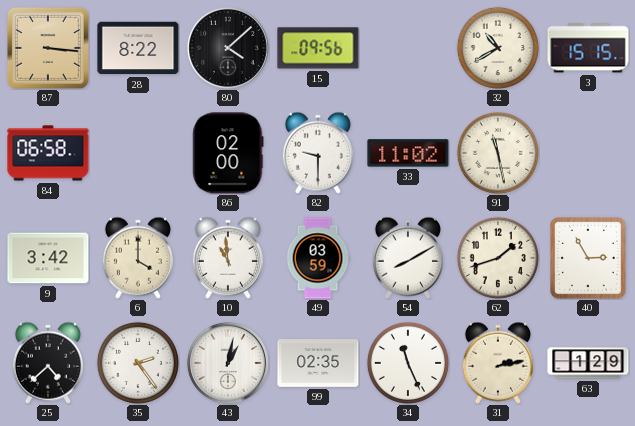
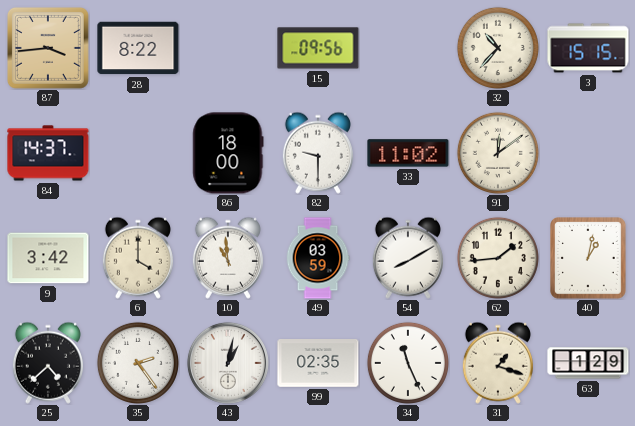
87: 3:16 -> 3:44 (48, 48)
80: 4:08 -> none (228, 48)
32: 10:40 -> 10:37 (498, 48)
84: 06:58 -> 14:37 (48, 153)
86: 02:00 -> 18:00 (228, 153)
91: 11:28 -> 12:09 (498, 153)
62: 1:42 -> 1:44 (498, 258)
40: 2:55 -> 1:02 (589, 259)
31: 2:13 -> 1:18 (498, 363)
